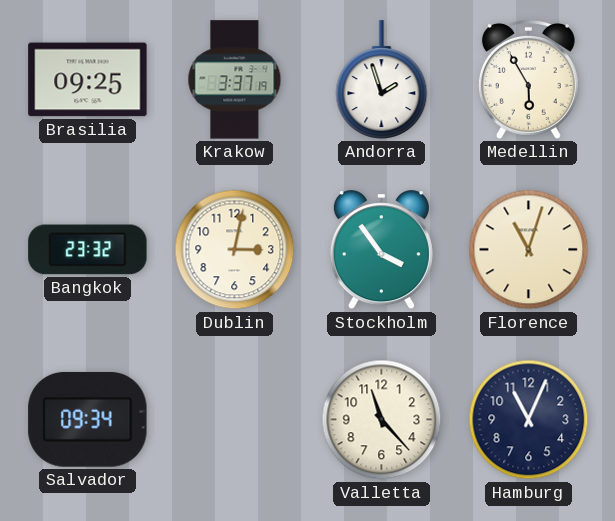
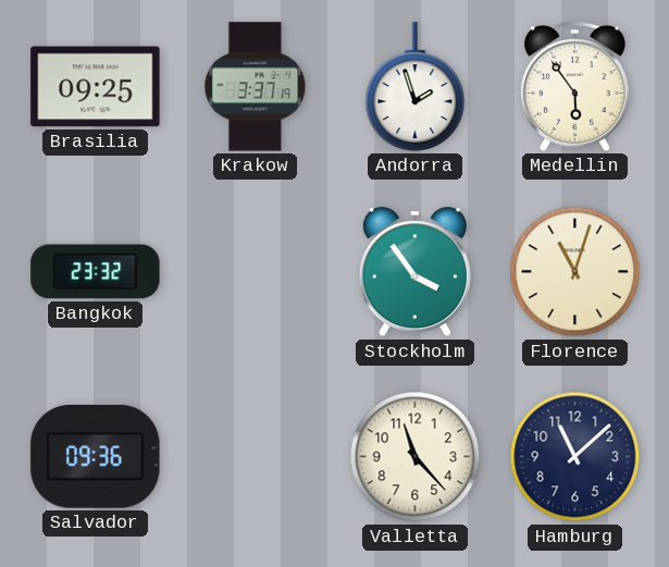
Medellin: 5:55 -> 5:54 (574, 86)
Dublin: 3:02 -> none (235, 250)
Salvador: 09:34 -> 09:36 (96, 456)
Hamburg: 11:04 -> 11:08 (575, 457)
